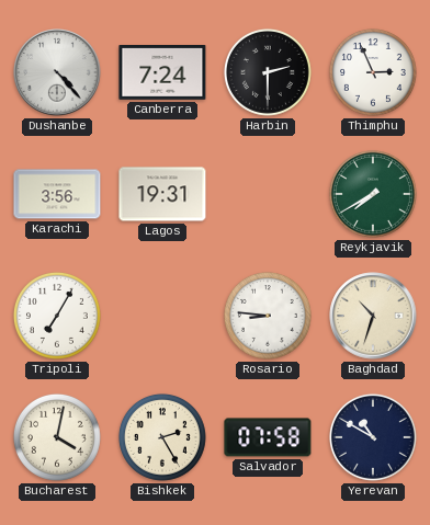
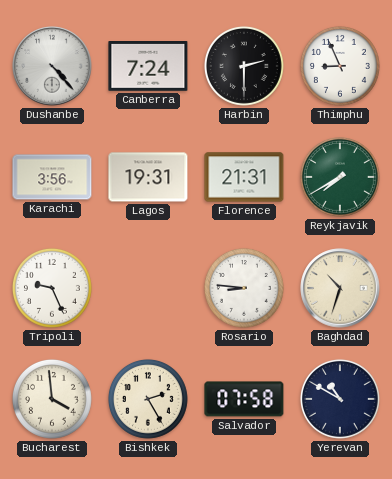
Thimphu: 2:56 -> 8:56 (340, 66)
Florence: none -> 21:31 (244, 177)
Tripoli: 7:05 -> 9:26 (52, 288)
Bucharest: 4:02 -> 3:59 (52, 399)
